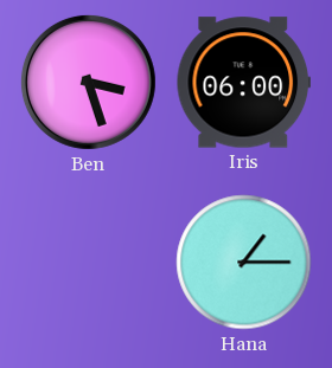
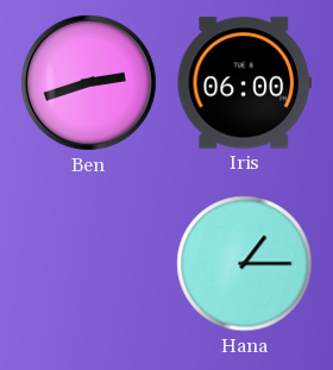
Ben: 3:27 -> 2:42 (88, 82)
